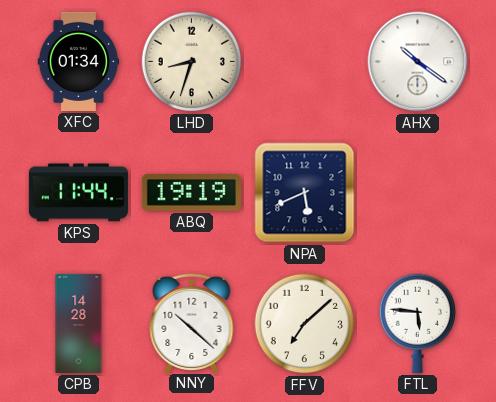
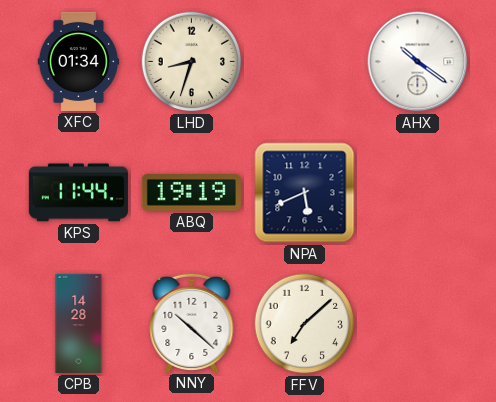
FTL: 5:46 -> none (417, 323)
